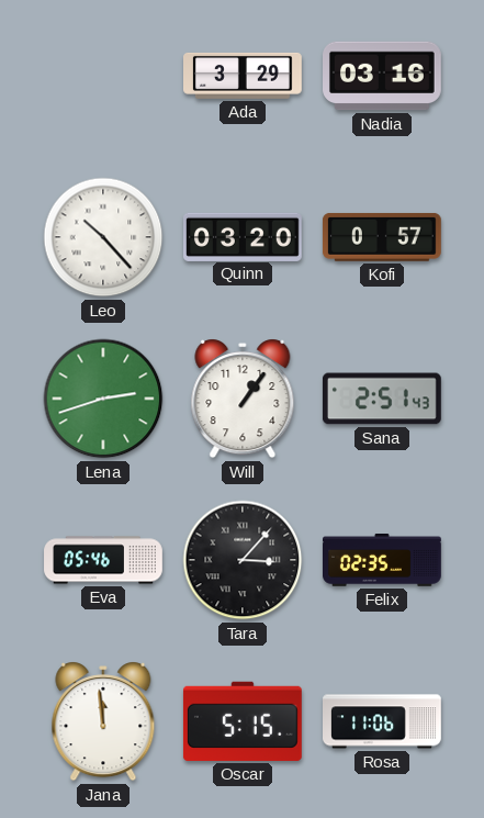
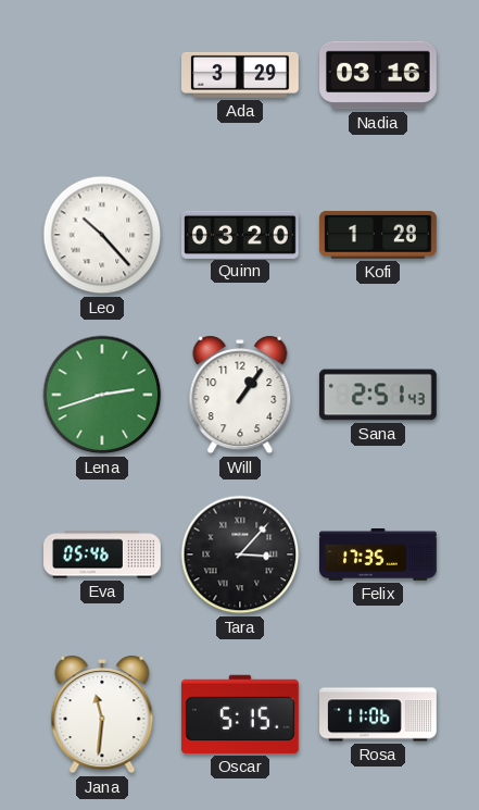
Kofi: 0:57 -> 1:28 (378, 235)
Felix: 02:35 -> 17:35 (379, 556)
Jana: 11:59 -> 11:31 (102, 714)
